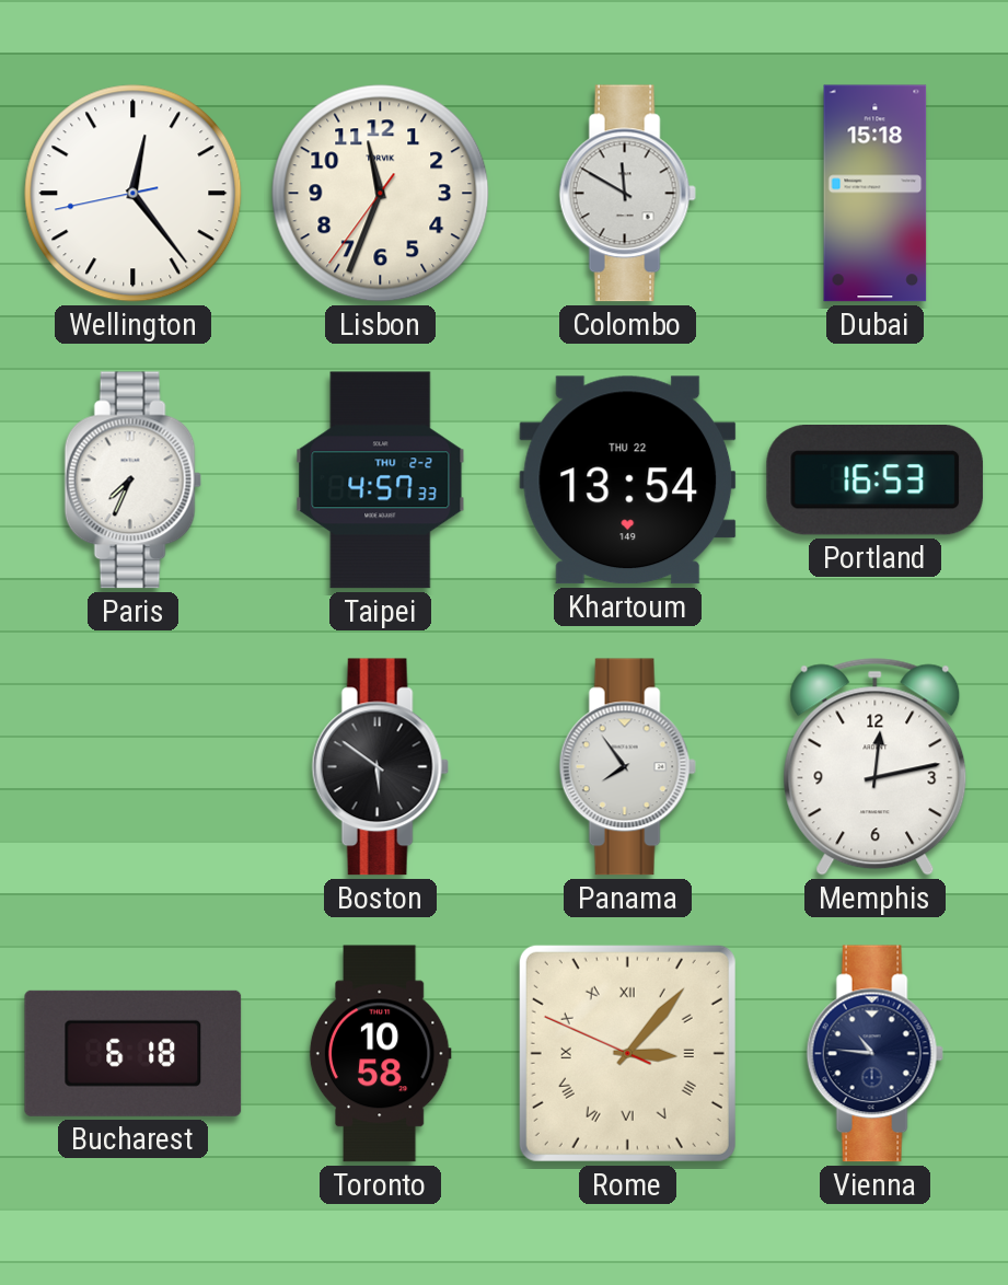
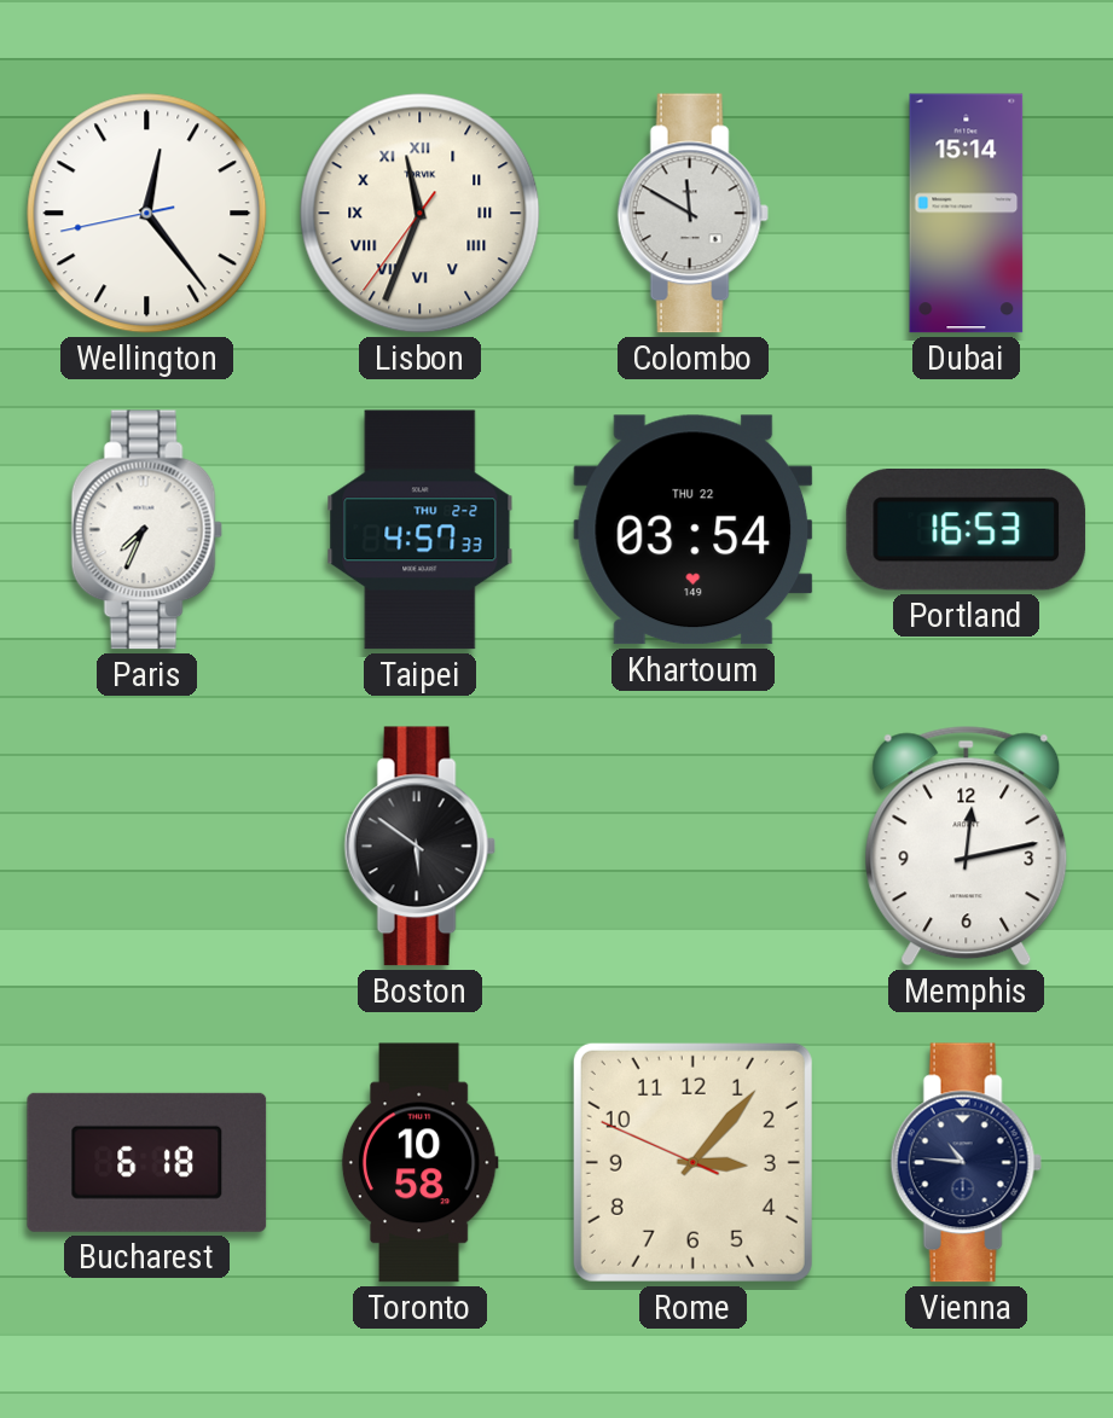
Lisbon numerals: Arabic -> Roman (421, 214)
Dubai: 15:18 -> 15:14 (967, 214)
Khartoum: 13:54 -> 03:54 (694, 530)
Panama: 7:54 -> none (627, 767)
Rome numerals: Roman -> Arabic (692, 1162)
